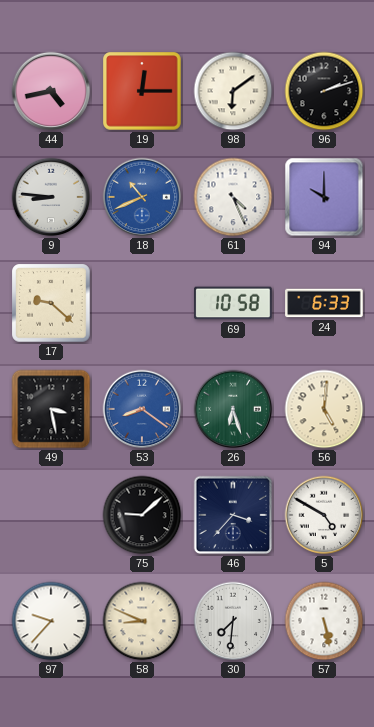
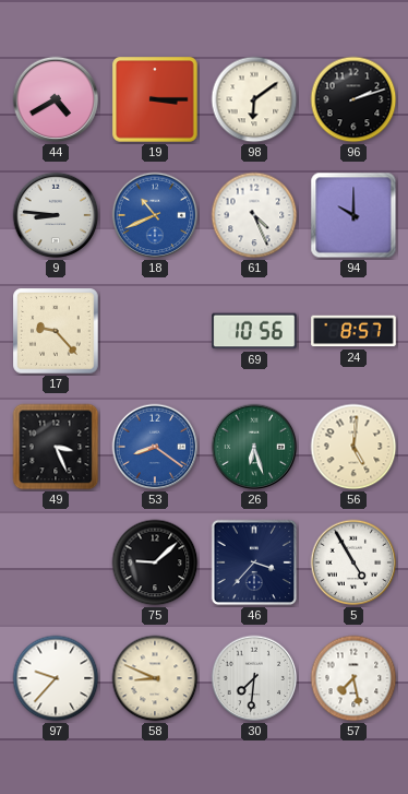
44: 4:43 -> 4:40 (56, 99)
19: 12:15 -> 3:15 (155, 99)
17: 9:22 -> 9:23 (56, 331)
69: 10:58 -> 10:56 (254, 331)
24: 6:33 -> 8:57 (353, 331)
49: 3:28 -> 3:26 (56, 447)
5: 4:50 -> 4:55 (353, 562)
57: 5:28 -> 7:28 (353, 678)
